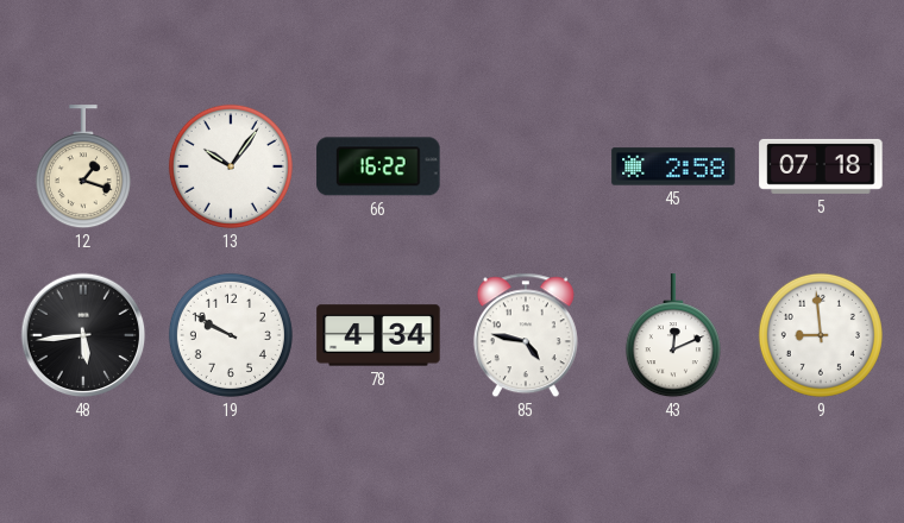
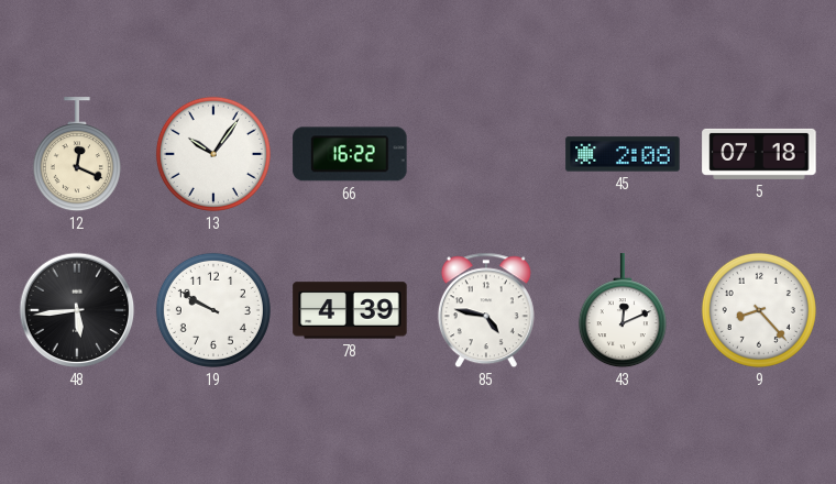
12: 1:18 -> 12:19 (77, 155)
45: 2:58 -> 2:08 (623, 154)
78: 4:34 -> 4:39 (350, 310)
9: 8:59 -> 8:23 (759, 310)
